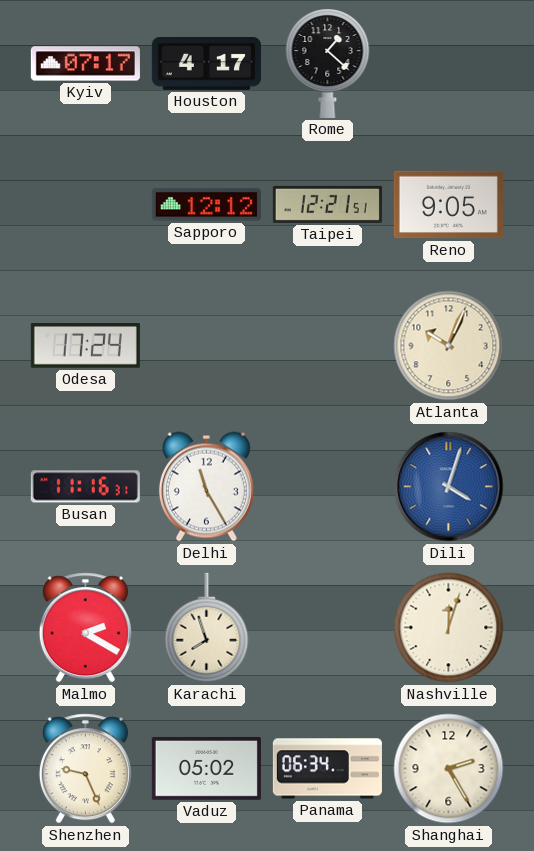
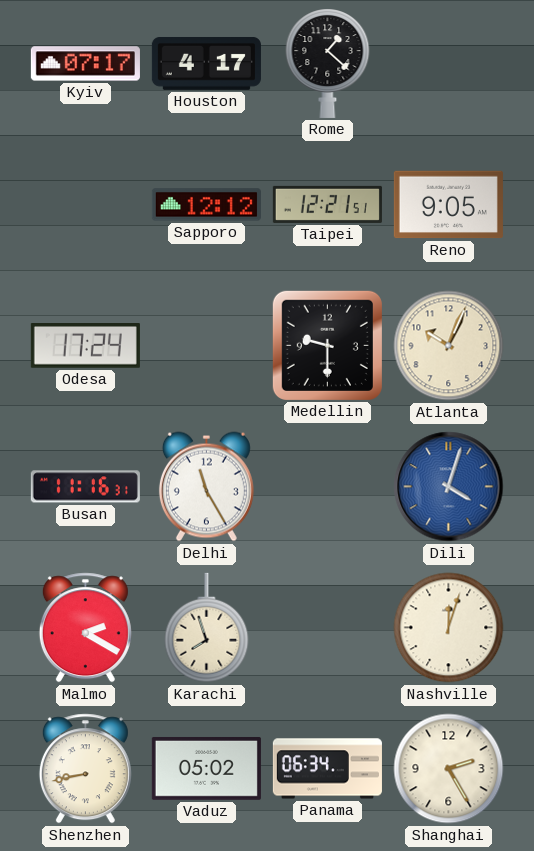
Medellin: none -> 9:30 (327, 345)
Shenzhen: 9:26 -> 8:43 (85, 769)
